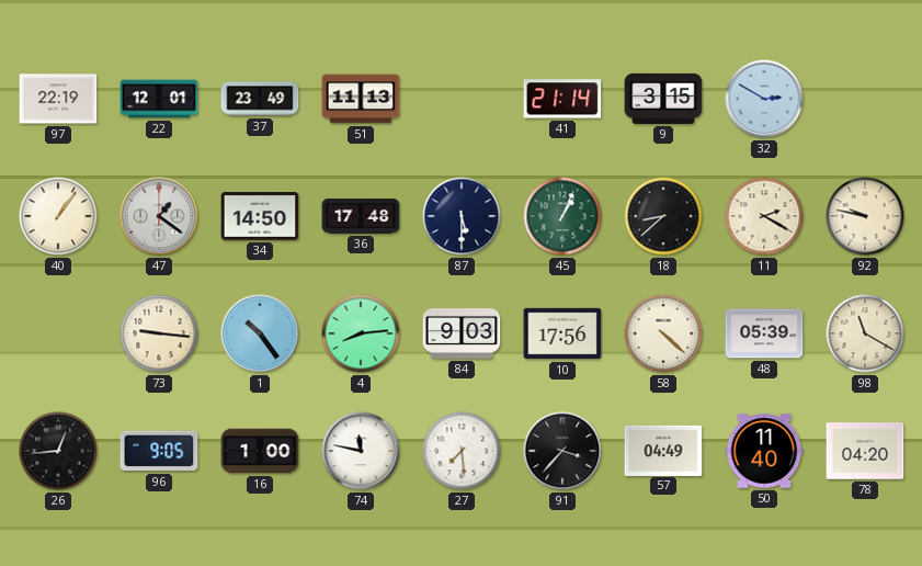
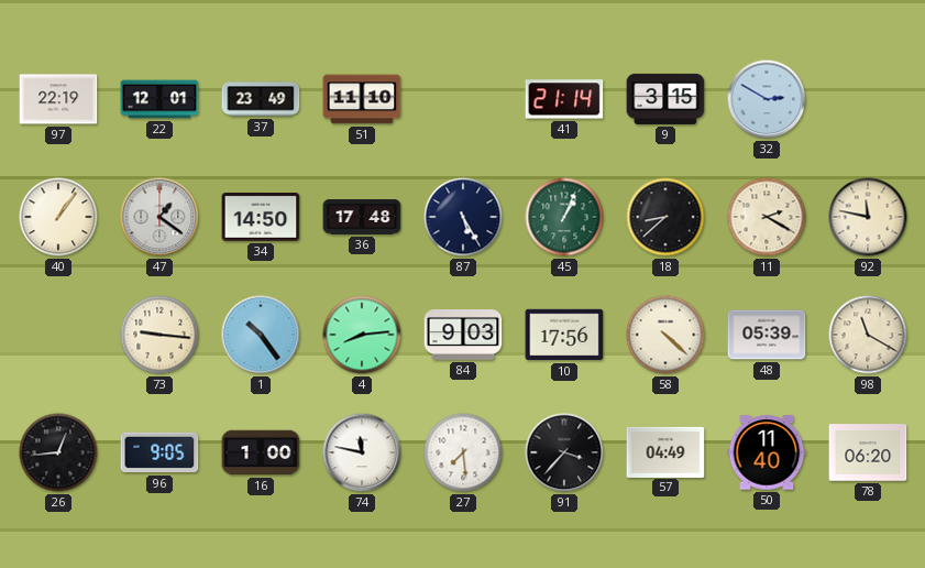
51: 11:13 -> 11:10 (362, 99)
87: 5:30 -> 5:25 (463, 217)
92: 9:47 -> 11:47 (868, 217)
78: 04:20 -> 06:20 (868, 452)
